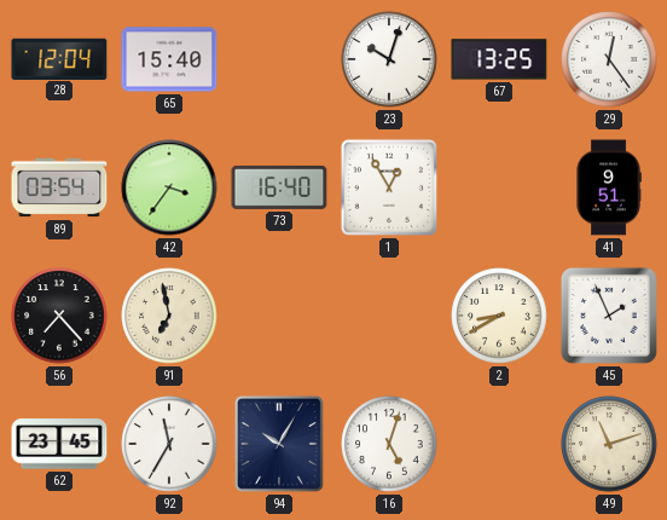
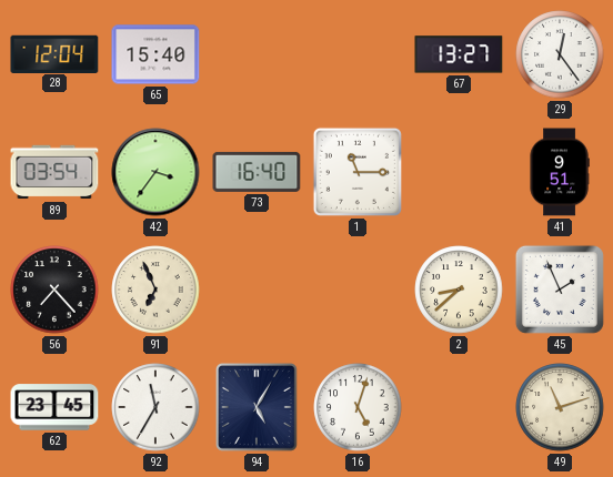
23: 10:03 -> none (389, 59)
67: 13:25 -> 13:27 (459, 54)
1: 12:55 -> 11:15 (358, 172)
91: 6:58 -> 6:56 (155, 290)
2: 8:40 -> 8:38 (459, 290)
94: 10:05 -> 5:05 (257, 407)
